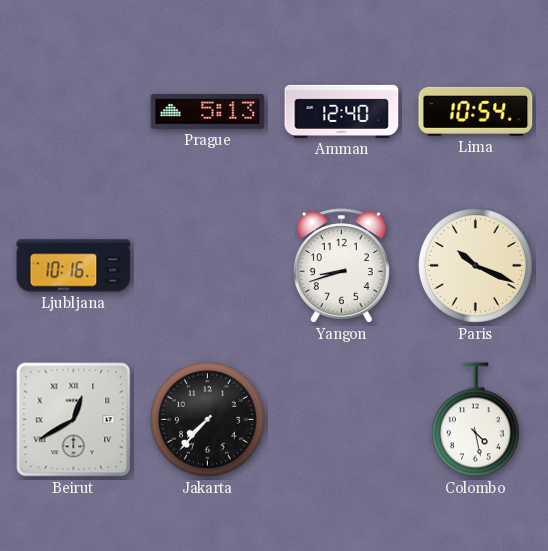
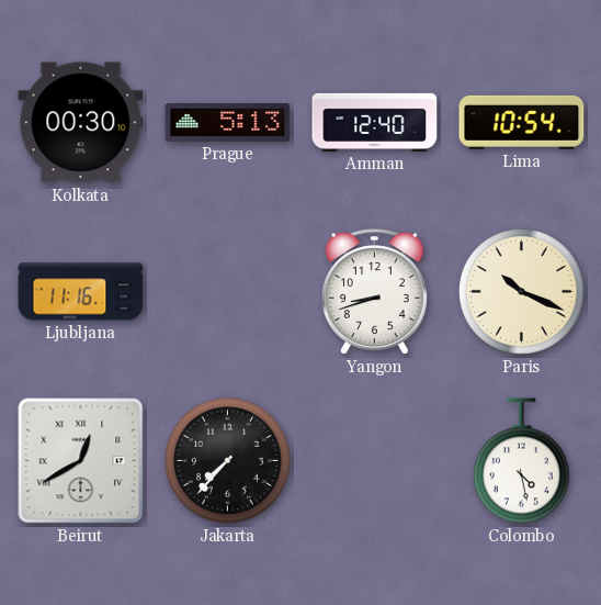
Kolkata: none -> 00:30 (81, 123)
Ljubljana: 10:16 -> 11:16 (81, 292)
